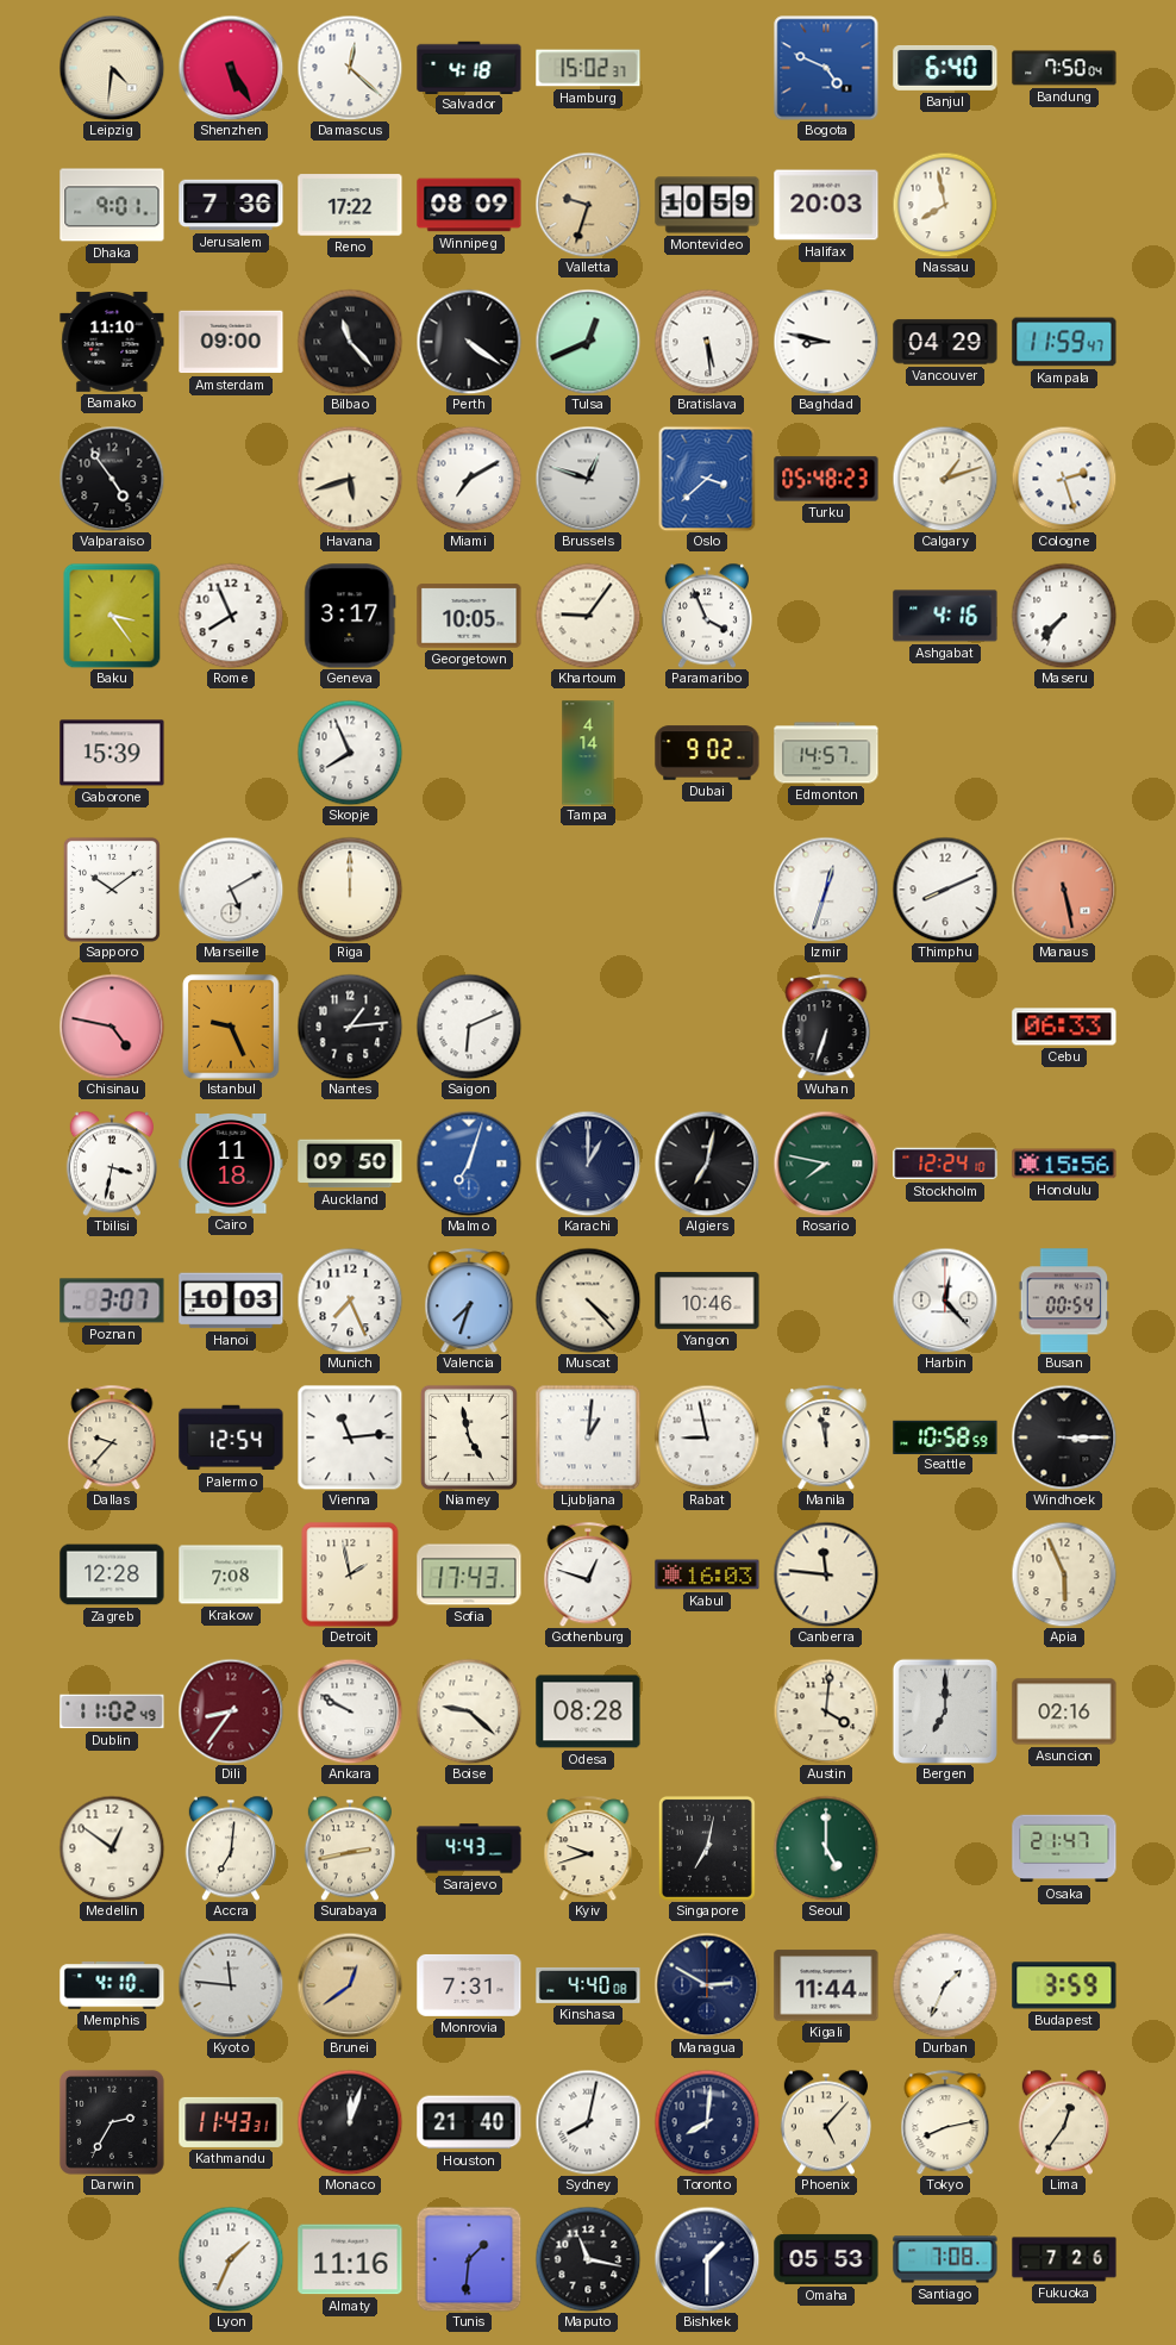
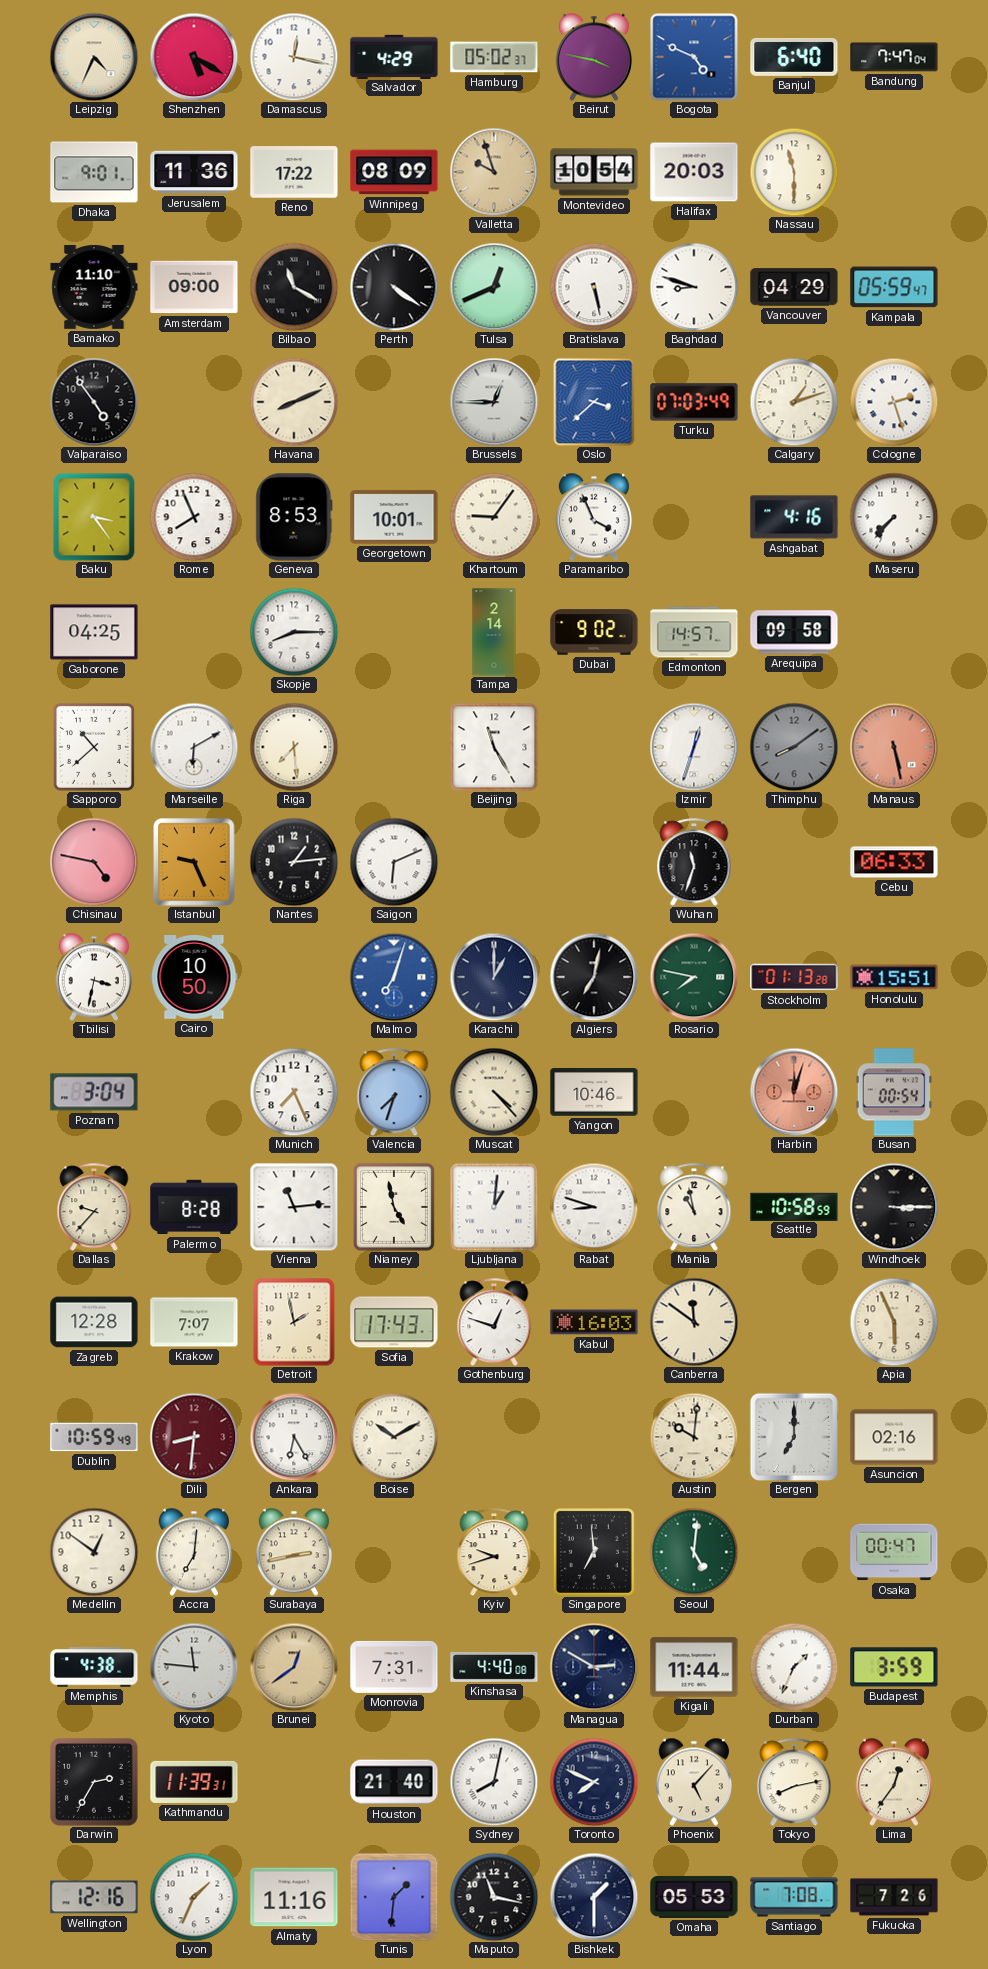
Leipzig: 4:31 -> 4:34 (94, 57)
Shenzhen: 5:25 -> 5:20 (194, 57)
Damascus: 12:22 -> 12:17 (294, 57)
Salvador: 4:18 -> 4:29 (394, 56)
Hamburg: 15:02 -> 05:02 (494, 57)
Beirut: none -> 3:47 (594, 57)
Bandung: 7:50 -> 7:47 (894, 57)
Jerusalem: 7:36 -> 11:36 (194, 172)
Valletta: 9:33 -> 9:57 (494, 172)
Montevideo: 10:59 -> 10:54 (594, 172)
Nassau: 7:58 -> 11:30 (794, 172)
Bilbao: 11:23 -> 11:20 (294, 287)
Bratislava: 5:29 -> 5:28 (594, 287)
Baghdad: 8:47 -> 8:48 (694, 287)
Kampala: 11:59 -> 05:59 (894, 287)
Havana: 5:42 -> 8:11 (294, 402)
Miami: 7:10 -> none (469, 479)
Brussels: 12:48 -> 12:45 (494, 402)
Turku: 05:48 -> 07:03 (694, 402)
Geneva: 3:17 -> 8:53 (294, 517)
Georgetown: 10:05 -> 10:01 (394, 517)
Gaborone: 15:39 -> 04:25 (94, 632)
Skopje: 7:56 -> 8:15 (294, 632)
Tampa: 4:14 -> 2:14 (494, 632)
Arequipa: none -> 09:58 (794, 632)
Sapporo: 10:09 -> 10:38 (94, 747)
Marseille: 5:10 -> 6:10 (194, 747)
Riga: 12:00 -> 7:29 (294, 747)
Beijing: none -> 11:25 (494, 747)
Thimphu: 8:11 -> 8:09 (794, 747)
Thimphu dial: white -> grey (794, 747)
Wuhan: 6:33 -> 11:33 (694, 862)
Cairo: 11:18 -> 10:50 (194, 978)
Auckland: 09:50 -> none (350, 1164)
Stockholm: 12:24 -> 01:13 (794, 977)
Honolulu: 15:56 -> 15:51 (894, 977)
Poznan: 3:07 -> 3:04 (94, 1092)
Hanoi: 10:03 -> none (231, 1301)
Harbin: 12:23 -> 12:03 (794, 1092)
Harbin dial: white -> salmon (794, 1092)
Palermo: 12:54 -> 8:28 (194, 1207)
Rabat: 8:58 -> 8:48 (594, 1207)
Manila: 11:58 -> 10:58 (694, 1207)
Krakow: 7:08 -> 7:07 (194, 1322)
Canberra: 11:46 -> 11:51 (694, 1322)
Dublin: 11:02 -> 10:59 (94, 1437)
Dili: 8:36 -> 8:31 (194, 1437)
Ankara: 9:50 -> 6:25 (294, 1437)
Boise: 9:22 -> 10:10 (394, 1437)
Odesa: 08:28 -> none (588, 1711)
Austin: 4:01 -> 10:01 (694, 1437)
Sarajevo: 4:43 -> none (469, 1848)
Singapore: 7:02 -> 6:59 (594, 1552)
Seoul: 5:00 -> 5:01 (694, 1552)
Osaka: 21:47 -> 00:47 (894, 1552)
Memphis: 4:10 -> 4:38 (94, 1667)
Kathmandu: 11:43 -> 11:39 (194, 1782)
Monaco: 12:03 -> none (350, 2122)
Toronto: 8:01 -> 7:49 (594, 1782)
Wellington: none -> 12:16 (94, 1897)
